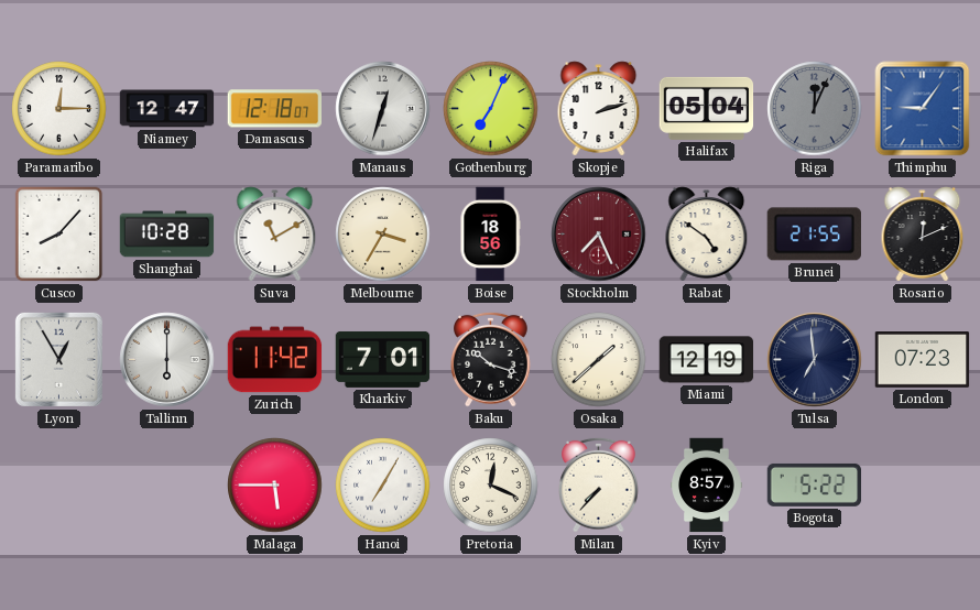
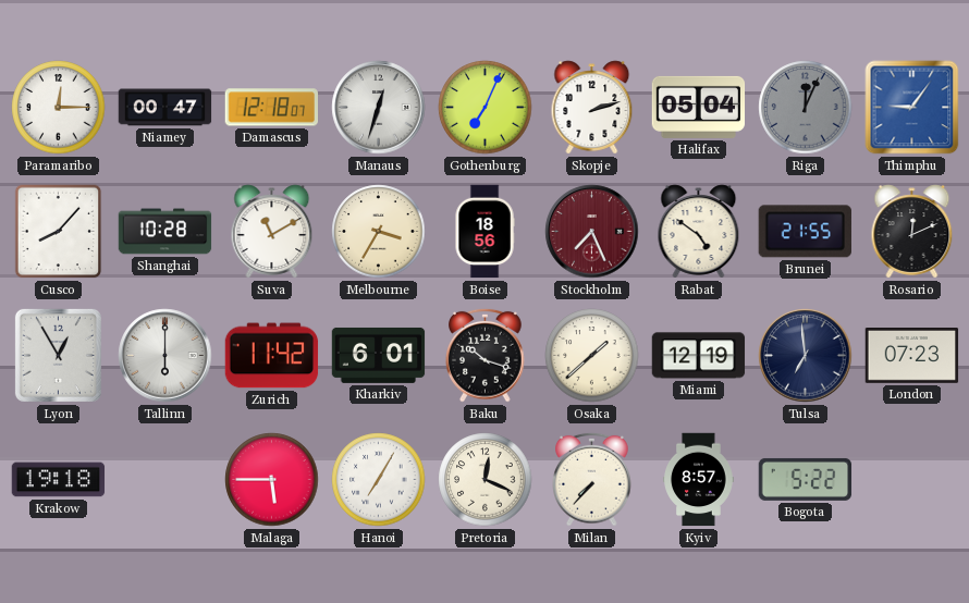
Niamey: 12:47 -> 00:47 (165, 108)
Kharkiv: 7:01 -> 6:01 (379, 355)
Krakow: none -> 19:18 (59, 480)
